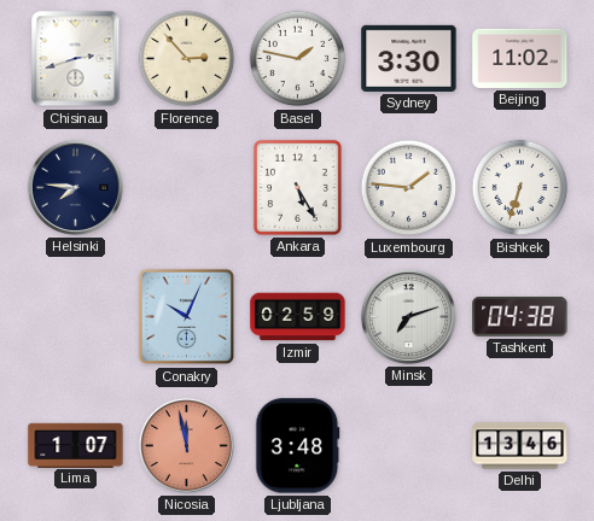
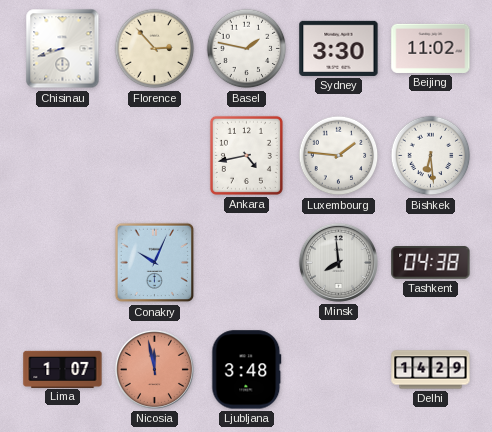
Chisinau: 2:42 -> 8:42 (63, 49)
Helsinki: 7:46 -> none (75, 187)
Ankara: 5:25 -> 4:43 (246, 155)
Bishkek: 6:33 -> 6:29 (431, 156)
Izmir: 02:59 -> none (298, 317)
Minsk: 7:12 -> 7:59 (338, 262)
Delhi: 13:46 -> 14:29 (431, 370)
